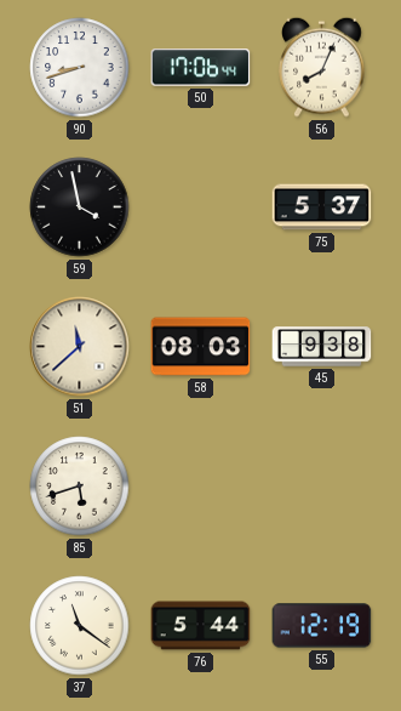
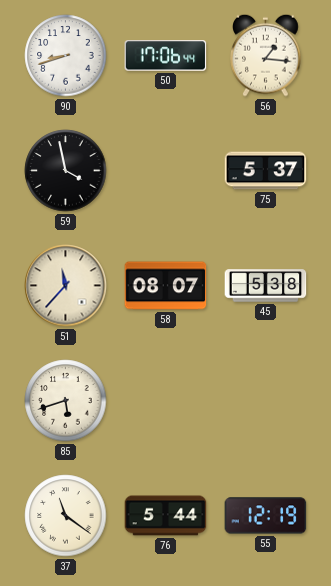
56: 8:04 -> 1:16 (266, 55)
51: 11:38 -> 11:37 (66, 286)
58: 08:03 -> 08:07 (166, 286)
45: 9:38 -> 5:38 (266, 286)
